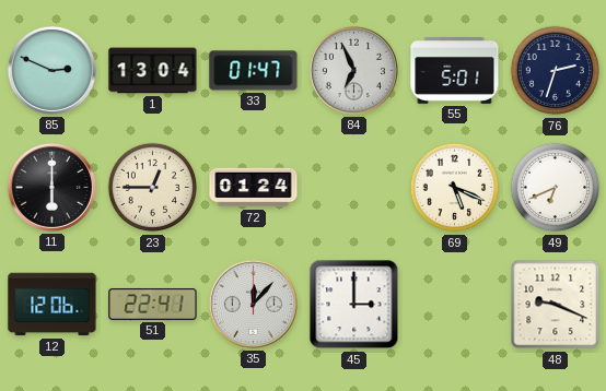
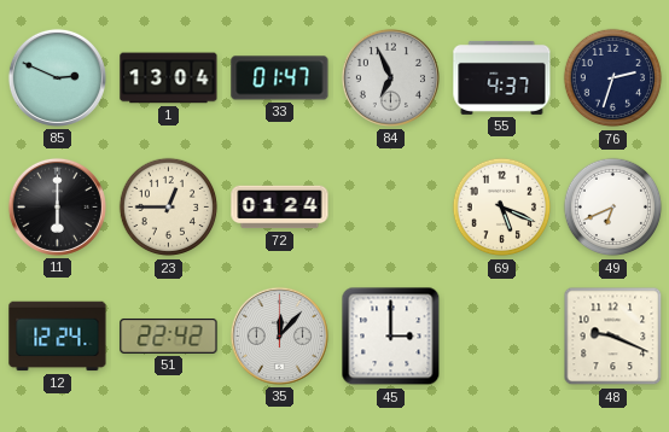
55: 5:01 -> 4:37 (502, 77)
12: 12:06 -> 12:24 (58, 337)
51: 22:41 -> 22:42 (169, 335)
